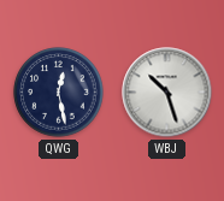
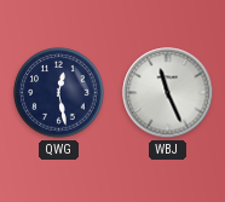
WBJ: 10:27 -> 11:26 (168, 93)
